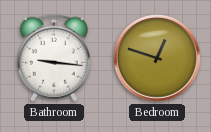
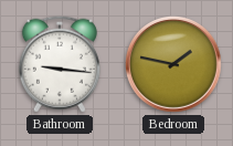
Bedroom: 12:48 -> 1:47 (174, 65)
